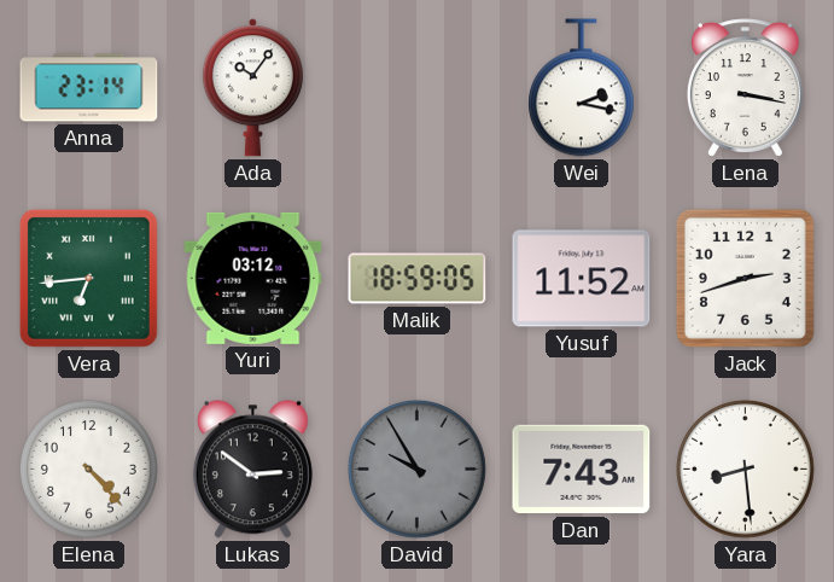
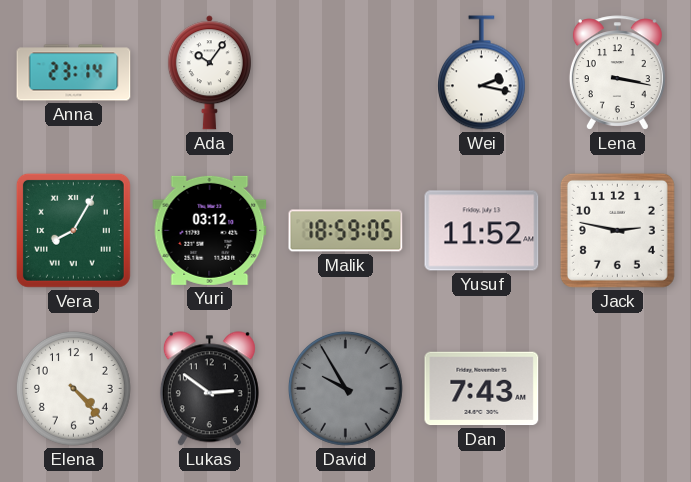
Vera: 6:44 -> 8:05 (73, 230)
Jack: 2:42 -> 2:47 (617, 230)
Yara: 8:29 -> none (746, 470)
